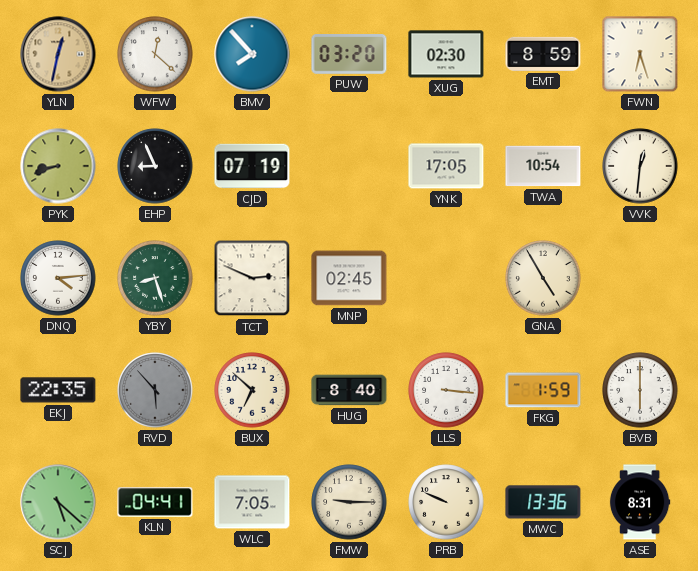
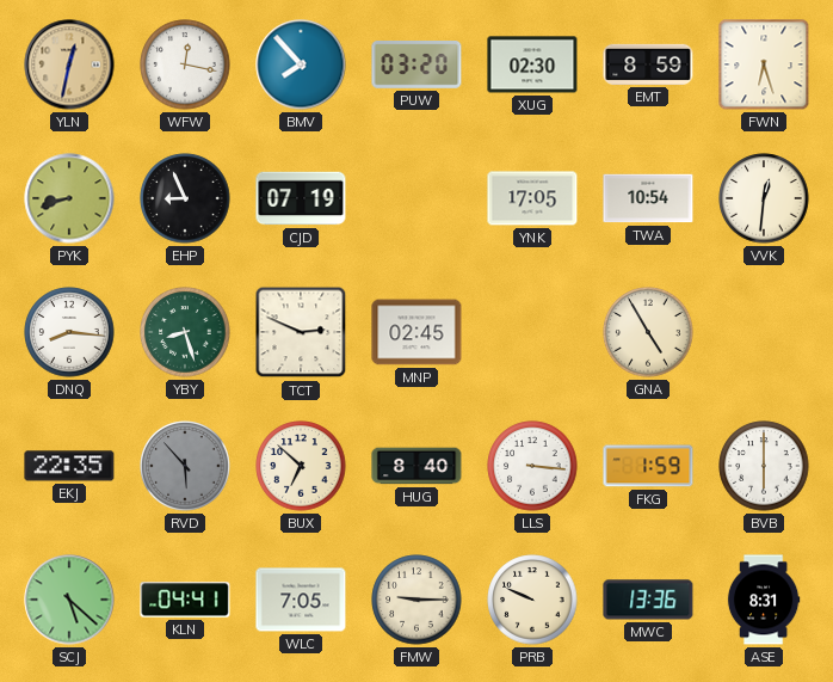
WFW: 12:22 -> 12:17 (185, 64)
DNQ: 4:14 -> 8:16 (69, 332)
